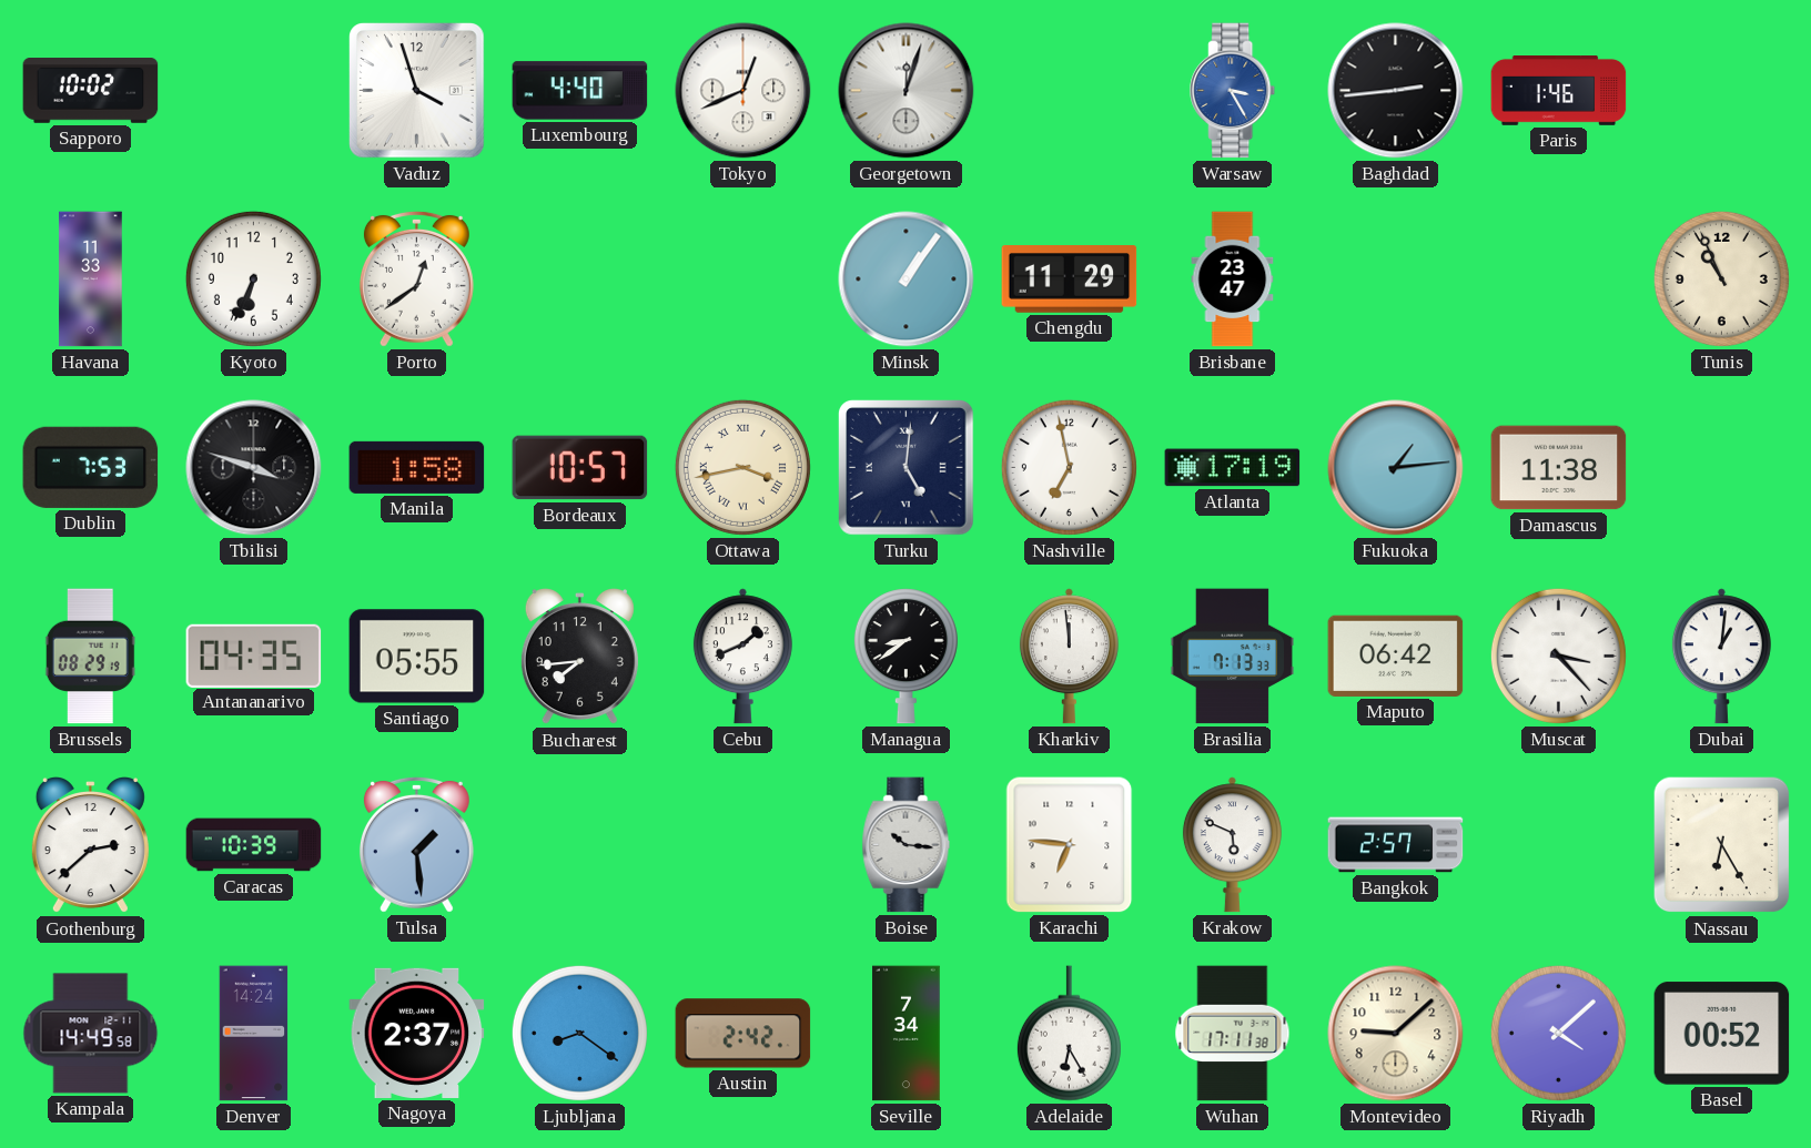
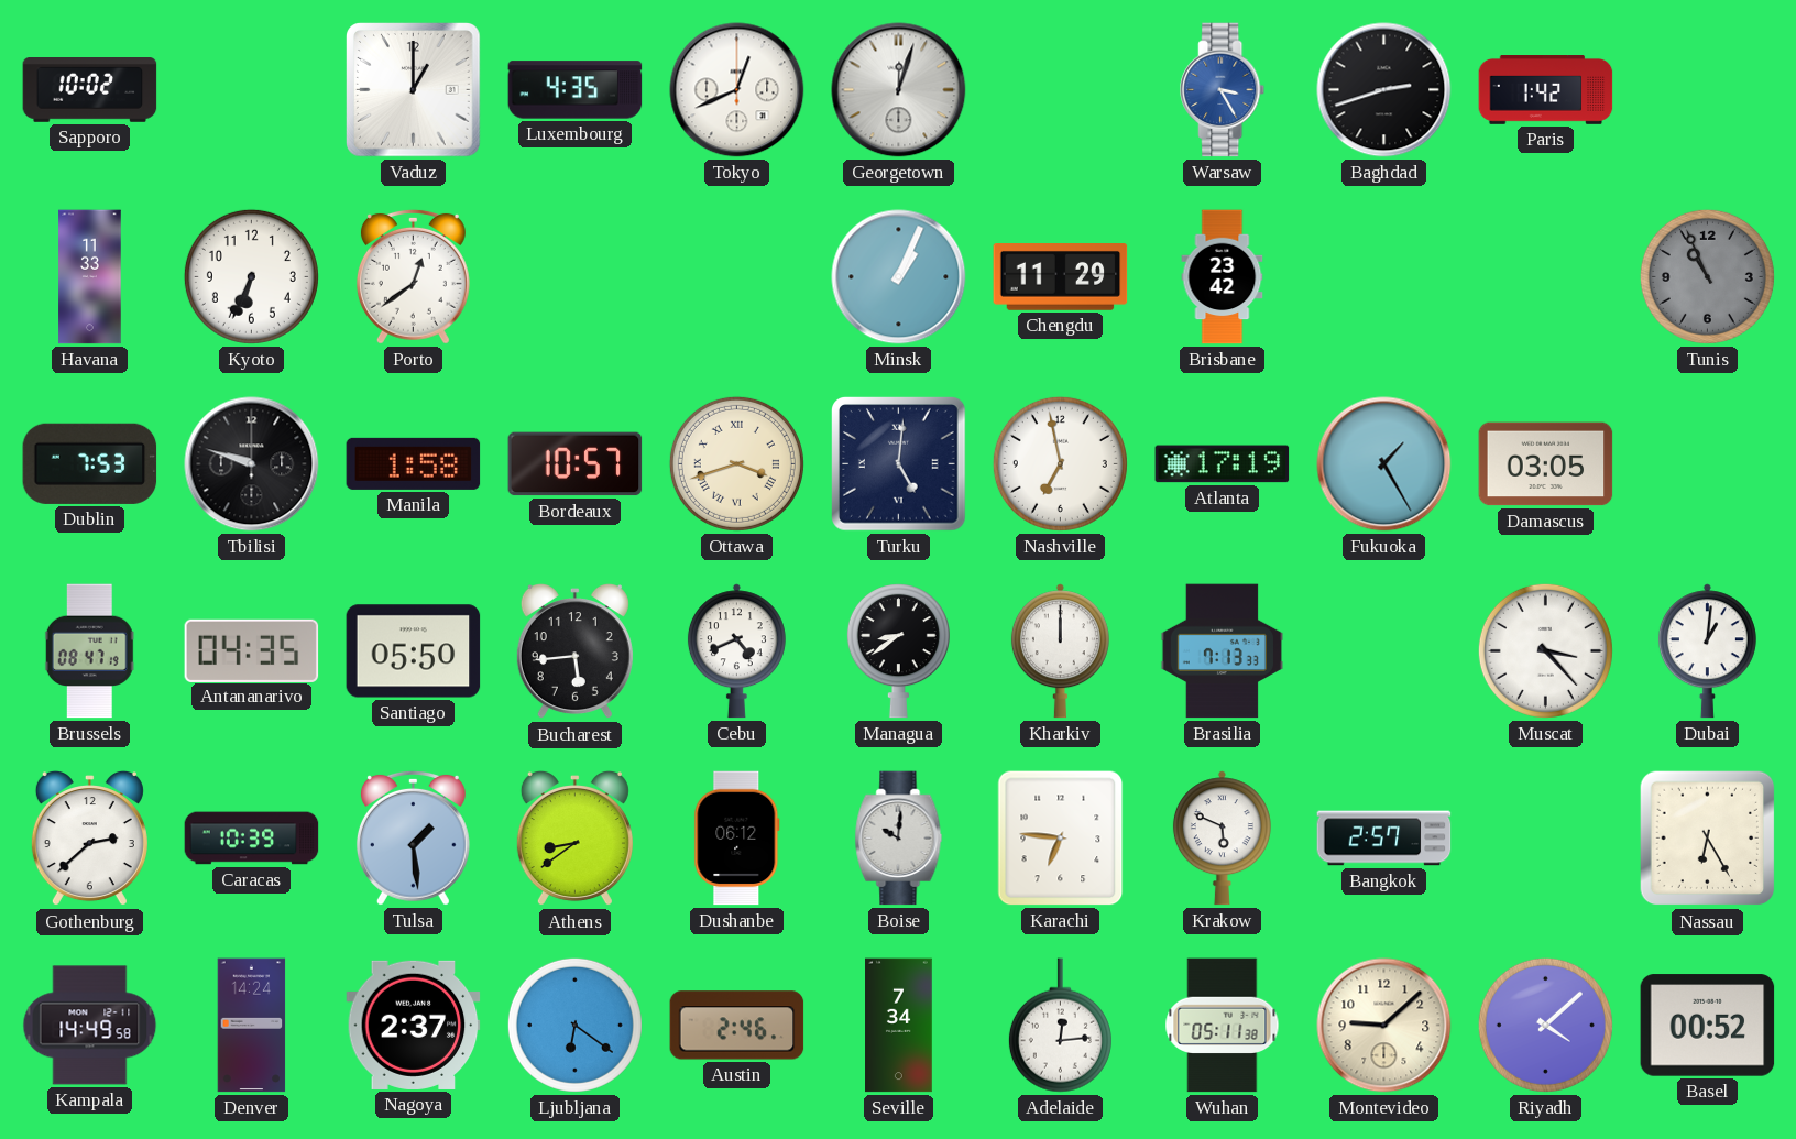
Vaduz: 3:57 -> 1:00 (414, 90)
Luxembourg: 4:40 -> 4:35 (576, 90)
Baghdad: 2:44 -> 2:42 (1384, 90)
Paris: 1:46 -> 1:42 (1546, 90)
Minsk: 1:06 -> 1:04 (899, 277)
Brisbane: 23:47 -> 23:42 (1223, 277)
Tunis dial: cream -> grey (1707, 276)
Tbilisi: 3:48 -> 9:48 (252, 464)
Ottawa: 3:43 -> 3:42 (736, 463)
Fukuoka: 1:14 -> 1:25 (1384, 464)
Damascus: 11:38 -> 03:05 (1546, 464)
Brussels: 08:29 -> 08:47 (89, 651)
Santiago: 05:55 -> 05:50 (414, 651)
Bucharest: 7:44 -> 5:44 (574, 653)
Cebu: 1:41 -> 4:41 (736, 651)
Kharkiv: 11:59 -> 12:00 (1060, 651)
Maputo: 06:42 -> none (1396, 656)
Athens: none -> 8:39 (574, 840)
Dushanbe: none -> 06:12 (737, 839)
Boise: 10:16 -> 10:01 (899, 839)
Ljubljana: 8:21 -> 6:21 (574, 1025)
Austin: 2:42 -> 2:46 (737, 1026)
Adelaide: 6:25 -> 12:14 (1060, 1026)
Wuhan: 17:11 -> 05:11 (1223, 1026)
